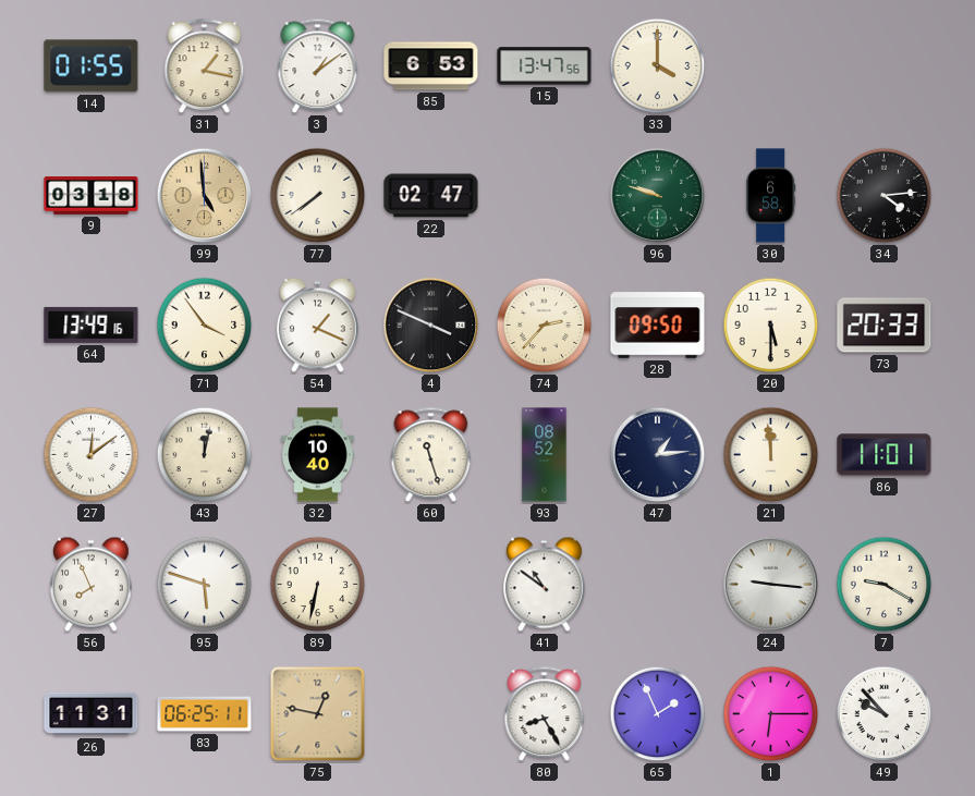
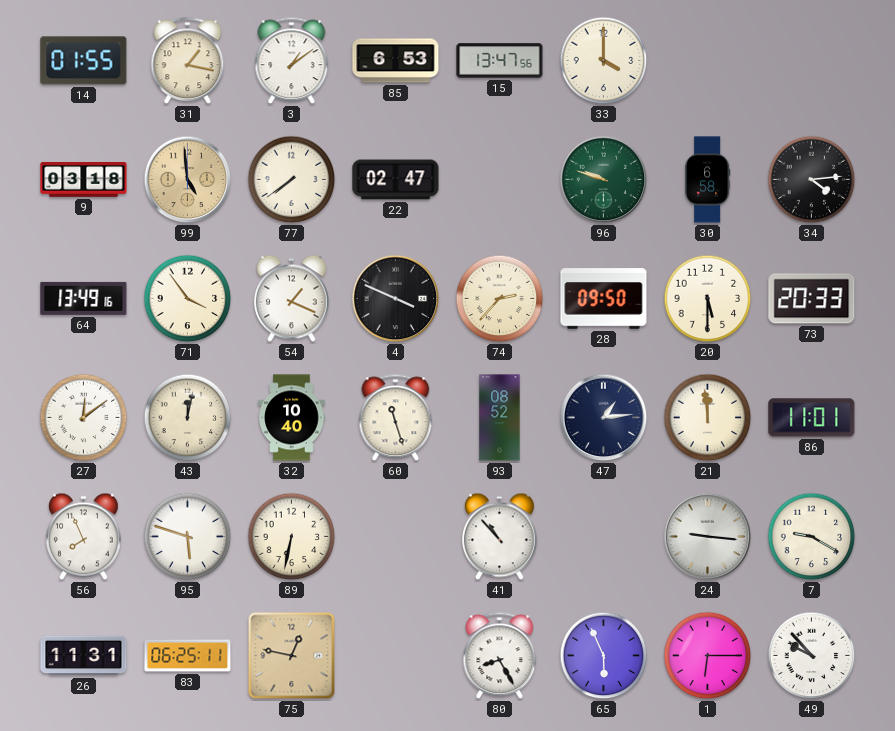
41: 10:51 -> 10:53 (499, 537)
65: 1:56 -> 5:56 (604, 656)
